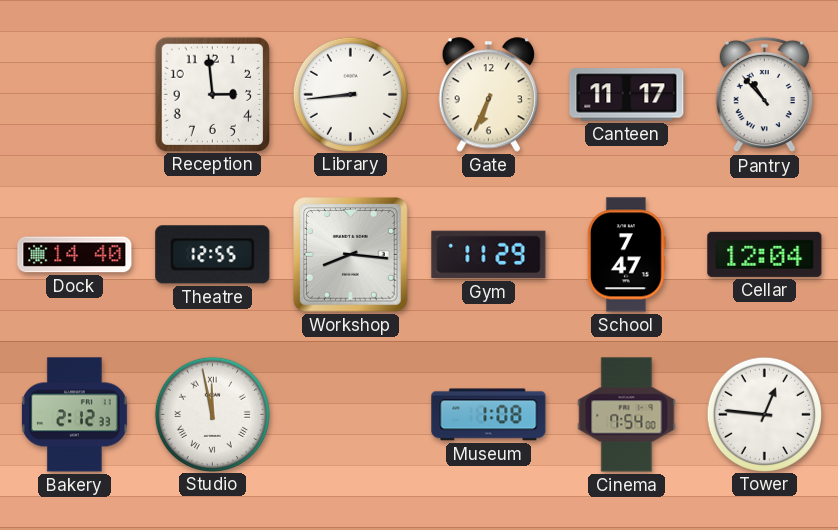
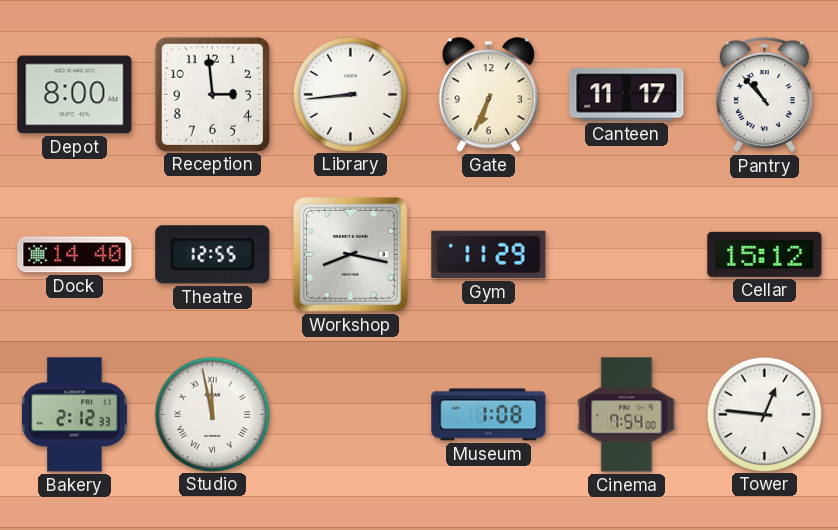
Depot: none -> 8:00 (75, 95)
Workshop: 8:16 -> 8:17 (351, 255)
School: 7:47 -> none (626, 255)
Cellar: 12:04 -> 15:12 (765, 254)
